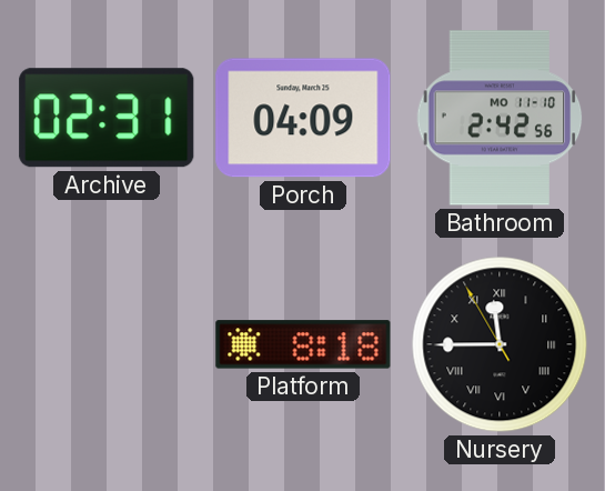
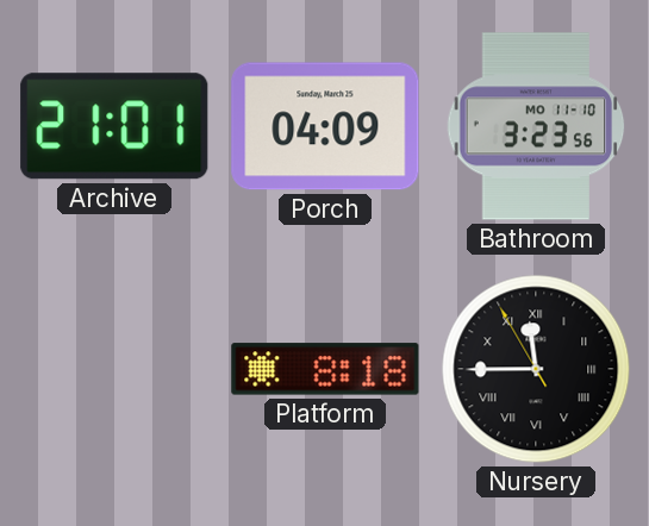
Archive: 02:31 -> 21:01 (114, 126)
Bathroom: 2:42 -> 3:23 (536, 126)
